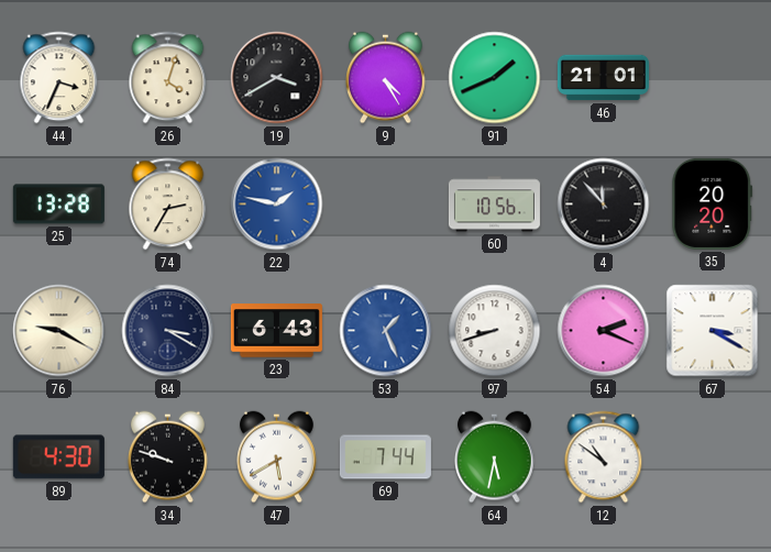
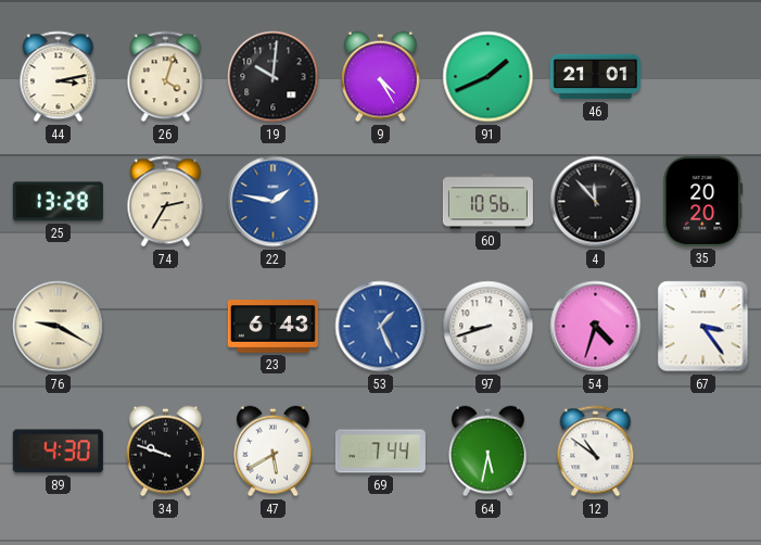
44: 3:34 -> 3:13 (59, 77)
19: 3:40 -> 10:01 (274, 77)
84: 3:20 -> none (168, 331)
54: 2:19 -> 4:33 (596, 327)
67: 3:20 -> 3:24 (703, 327)
